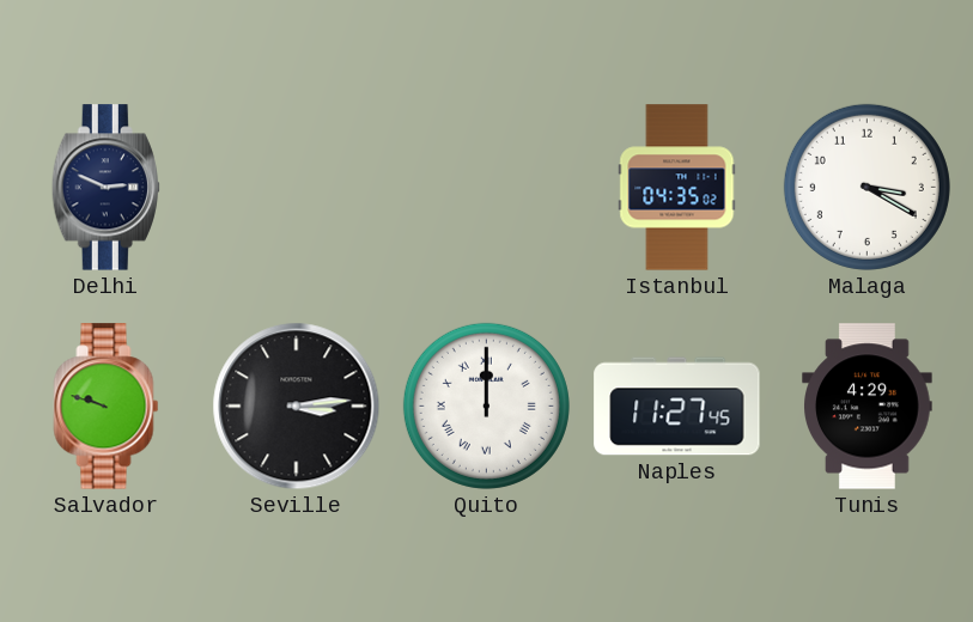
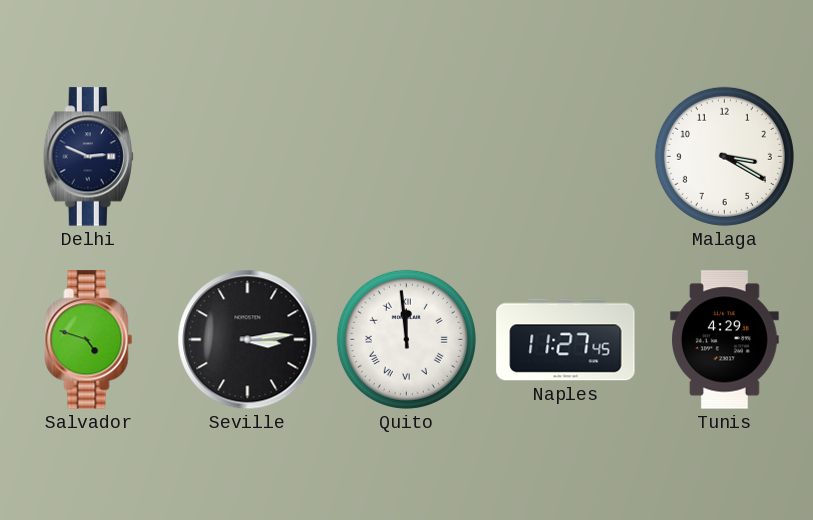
Istanbul: 04:35 -> none (677, 188)
Salvador: 9:48 -> 4:48 (89, 340)
Quito: 12:00 -> 11:59 (406, 339)
